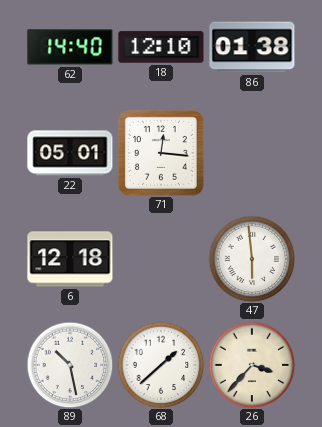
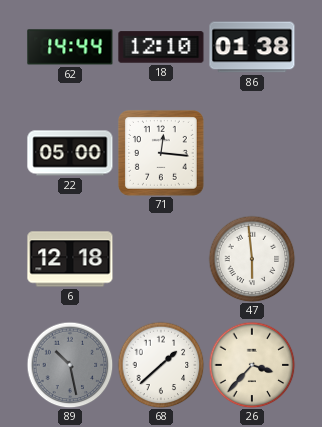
62: 14:40 -> 14:44 (70, 47)
22: 05:01 -> 05:00 (70, 153)
89 dial: white -> grey (70, 365)
